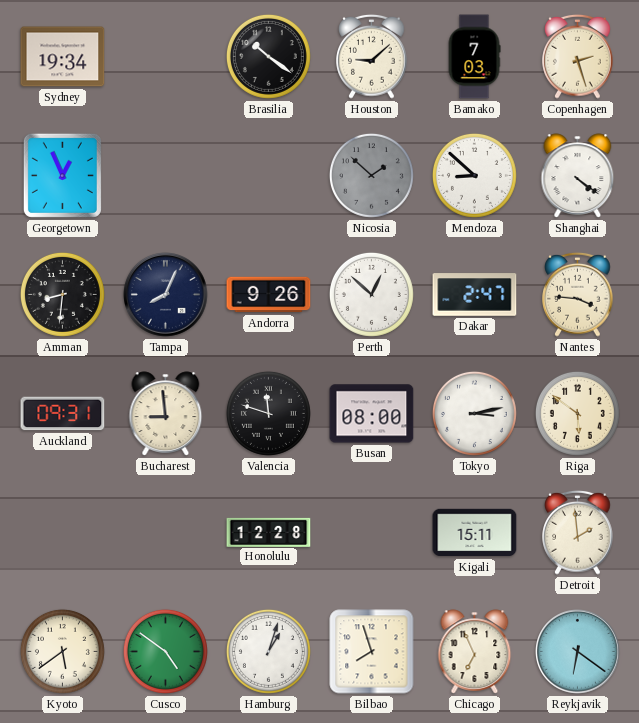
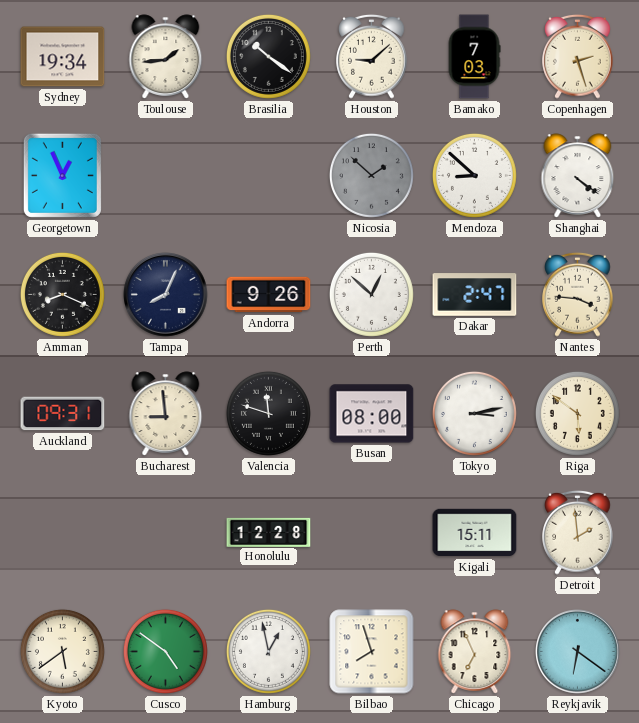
Toulouse: none -> 1:44 (166, 57)
Amman: 8:31 -> 8:19 (62, 294)
Hamburg: 1:03 -> 12:58 (268, 651)
